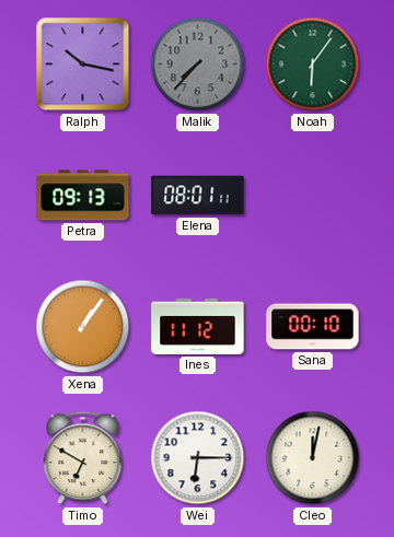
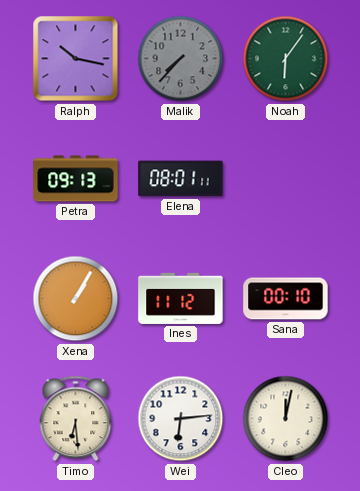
Xena: 1:06 -> 1:05 (76, 299)
Timo: 6:50 -> 6:29 (76, 419)
Wei: 6:15 -> 6:14 (181, 419)
